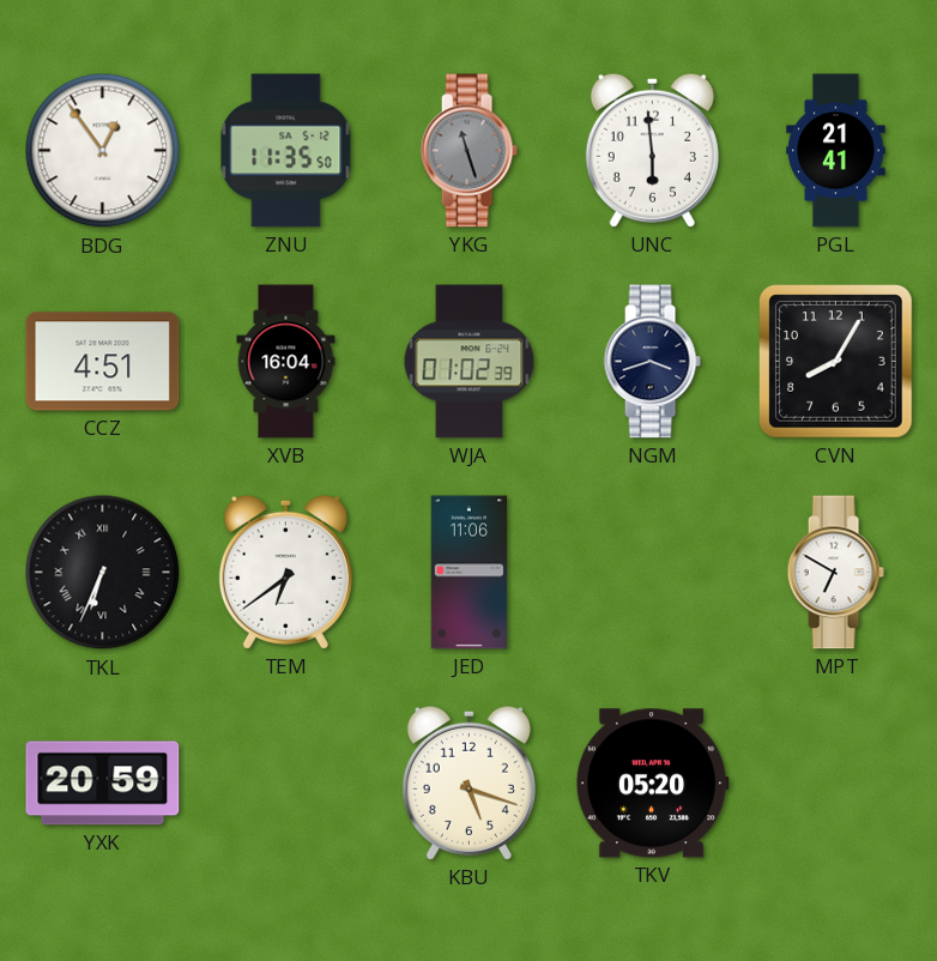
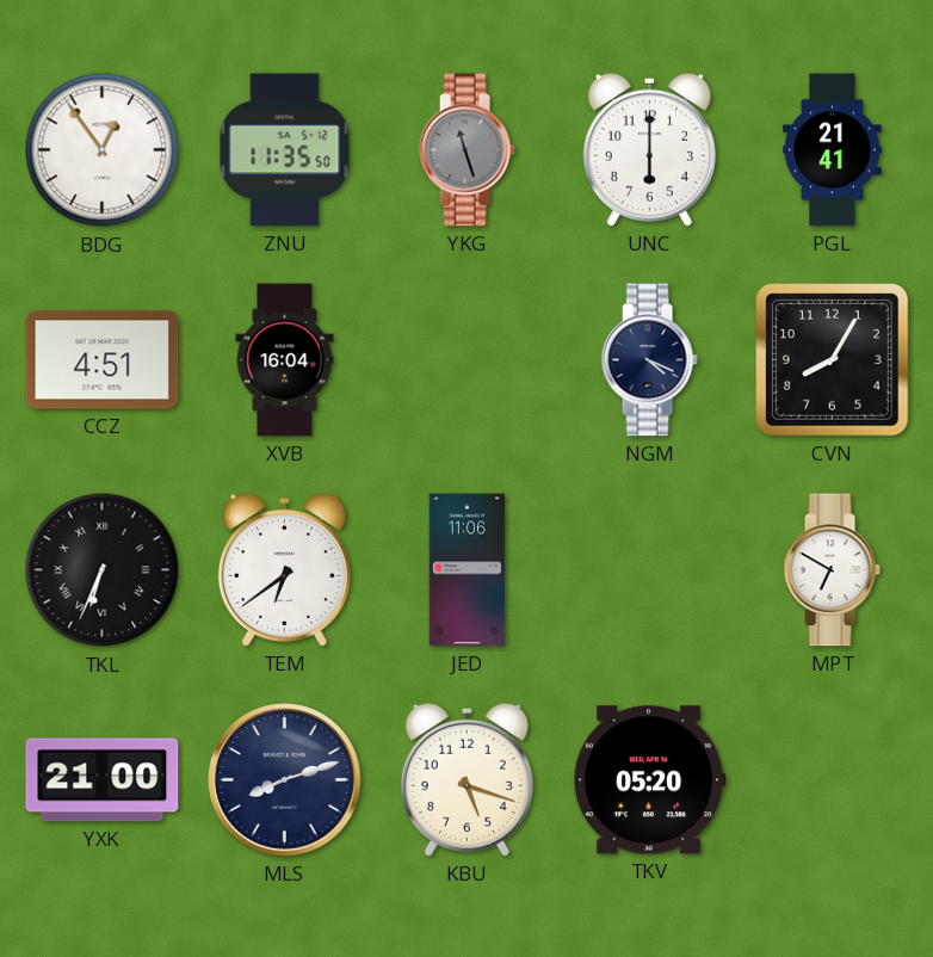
UNC: 5:59 -> 6:00 (649, 149)
WJA: 01:02 -> none (470, 362)
NGM: 3:42 -> 4:19 (649, 360)
YXK: 20:59 -> 21:00 (103, 780)
MLS: none -> 8:12 (285, 780)
